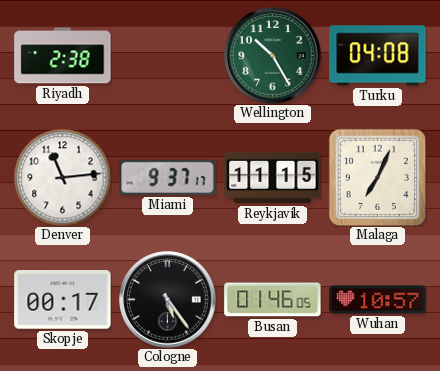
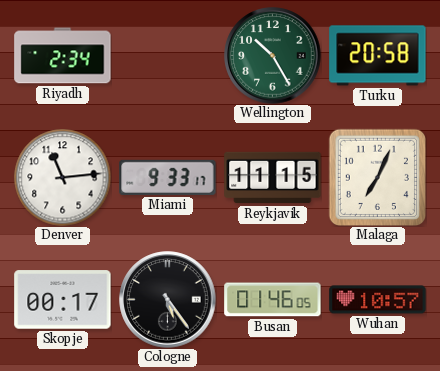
Riyadh: 2:38 -> 2:34 (63, 56)
Turku: 04:08 -> 20:58 (378, 56)
Miami: 9:37 -> 9:33 (168, 177)
